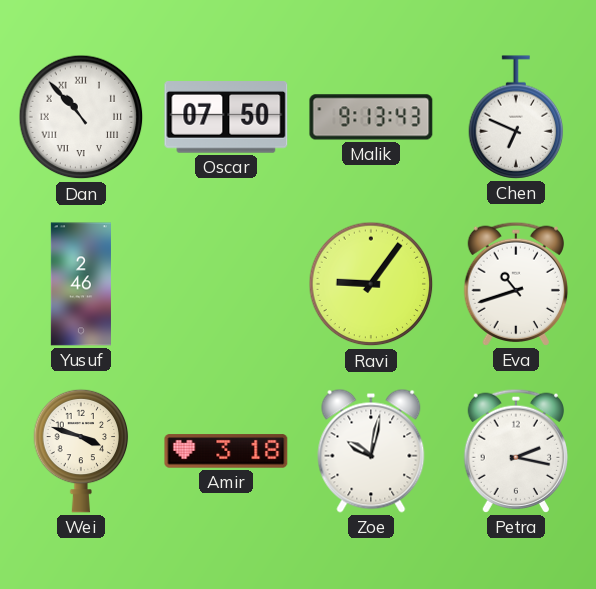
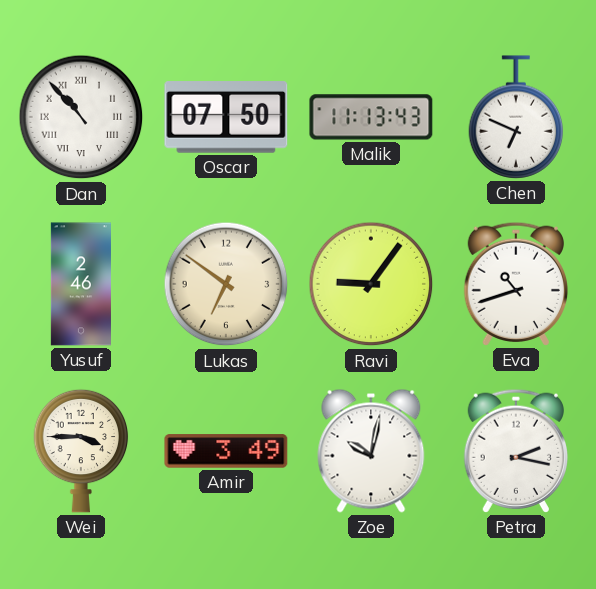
Malik: 9:13 -> 11:13 (371, 117)
Lukas: none -> 6:51 (226, 284)
Wei: 3:48 -> 3:45 (81, 451)
Amir: 3:18 -> 3:49 (226, 451)
